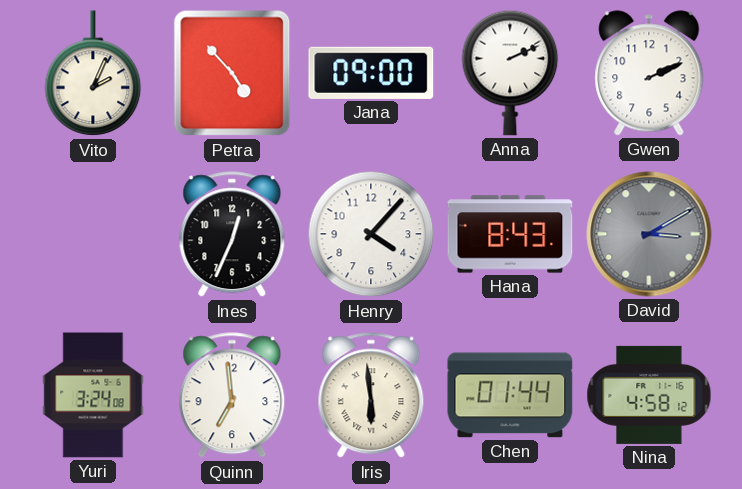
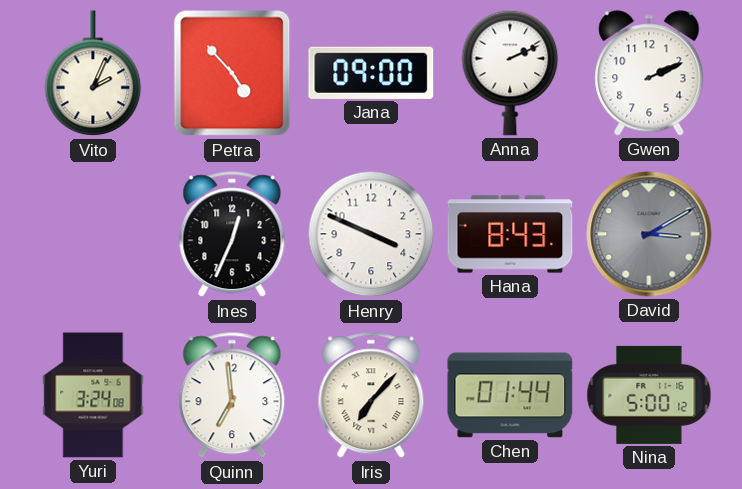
Henry: 4:07 -> 3:49 (371, 234)
Iris: 5:59 -> 7:07 (371, 396)
Nina: 4:58 -> 5:00 (649, 395)
